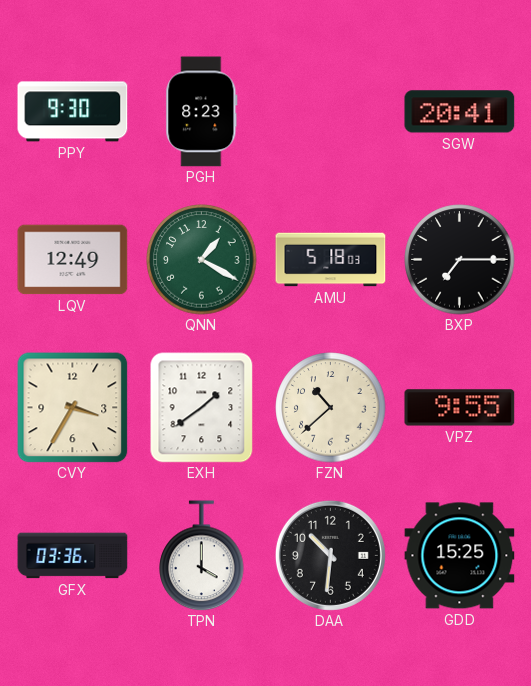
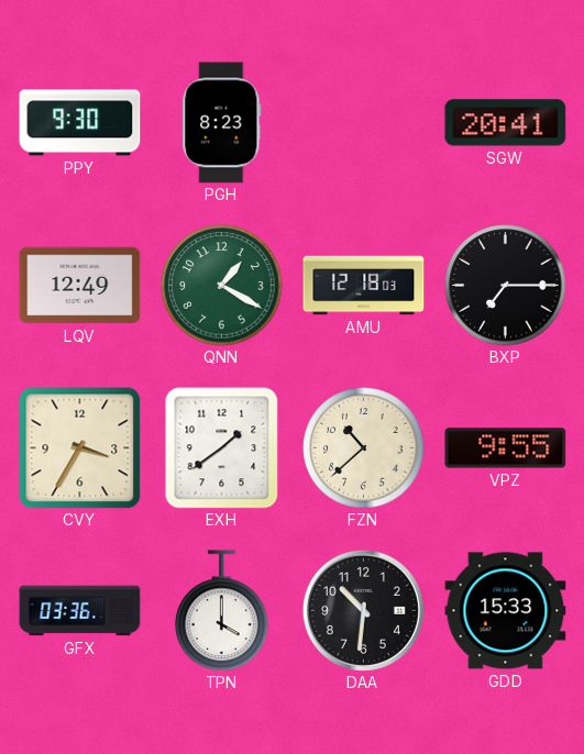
AMU: 5:18 -> 12:18 (364, 286)
GDD: 15:25 -> 15:33 (506, 611)
